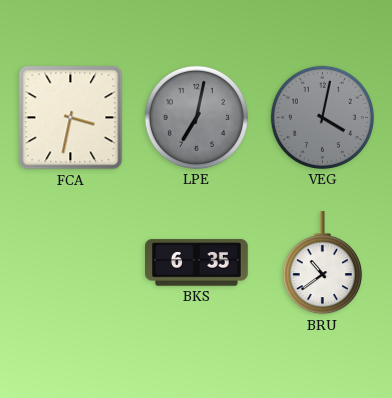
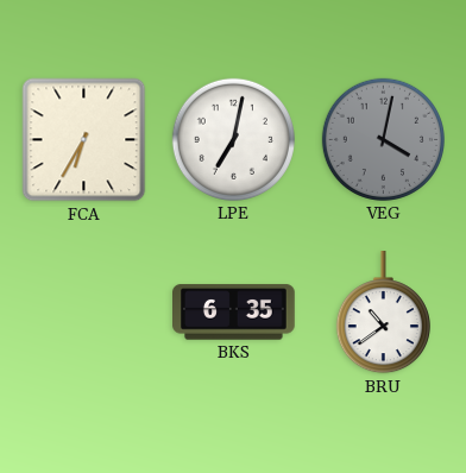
FCA: 3:32 -> 6:35 (84, 140)
LPE dial: grey -> white (233, 139)
